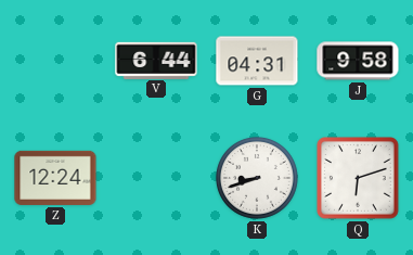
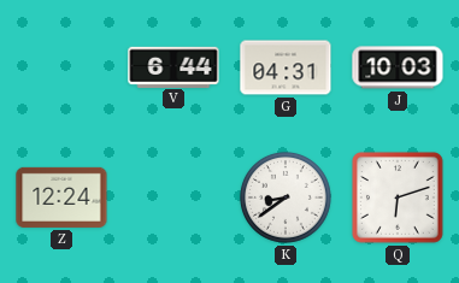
J: 9:58 -> 10:03 (398, 67)
K: 8:42 -> 8:39 (286, 197)
